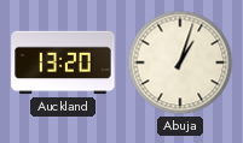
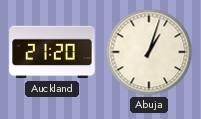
Auckland: 13:20 -> 21:20 (52, 52)
